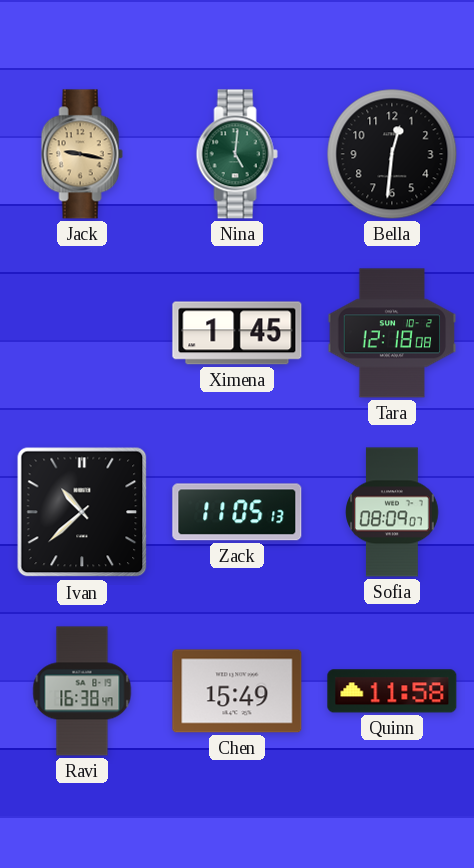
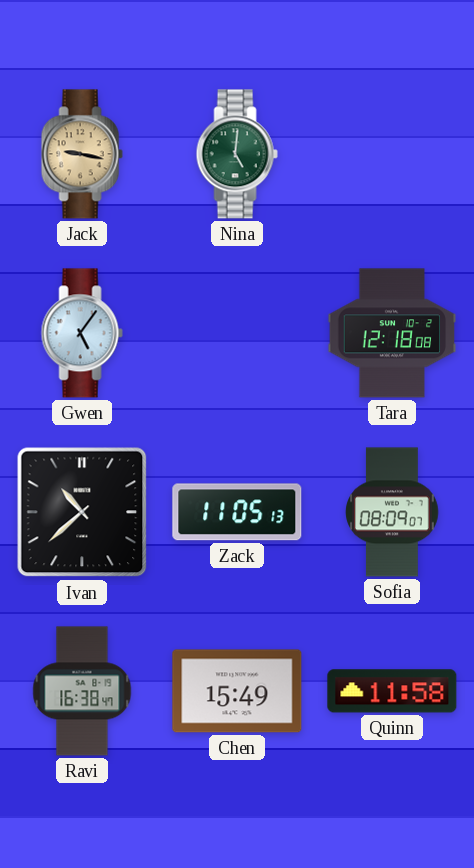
Bella: 12:31 -> none (392, 154)
Gwen: none -> 5:06 (82, 333)
Ximena: 1:45 -> none (237, 333)
